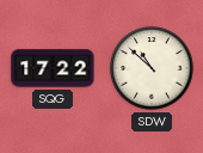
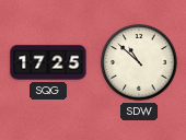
SQG: 17:22 -> 17:25 (48, 62)
